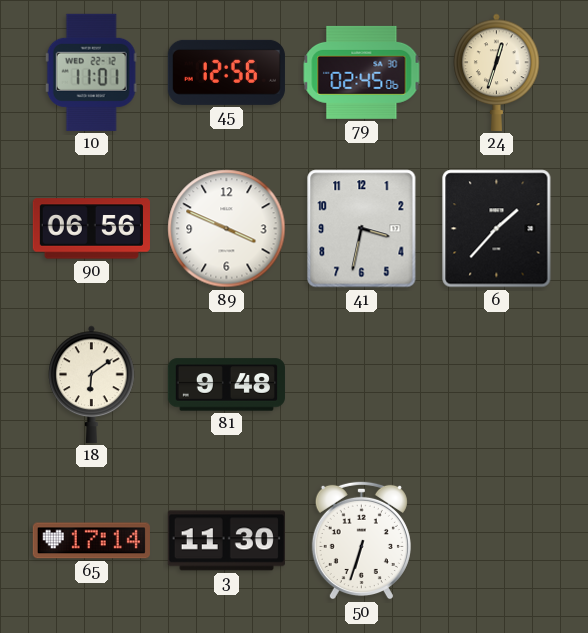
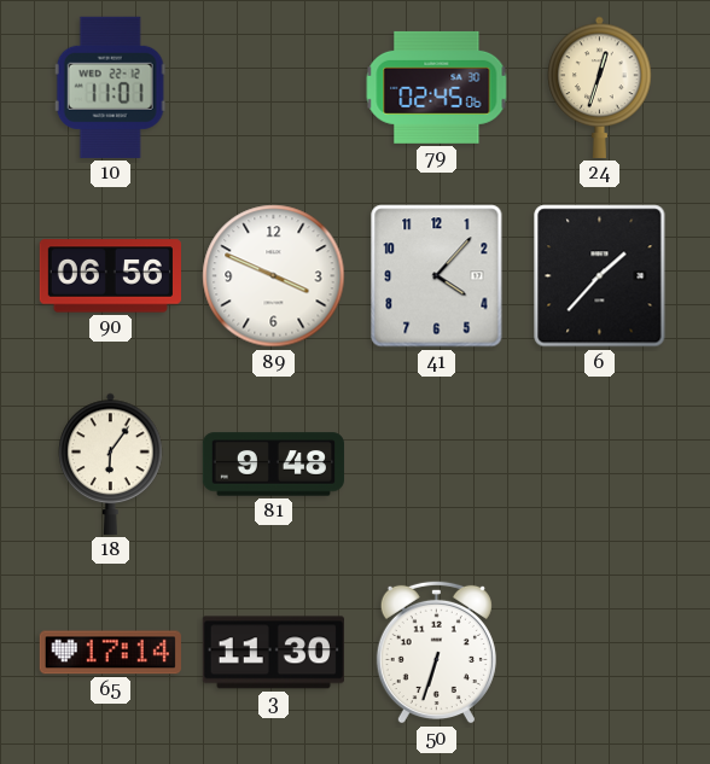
45: 12:56 -> none (226, 72)
41: 3:32 -> 4:07 (437, 276)
18: 6:09 -> 6:06 (111, 463)
